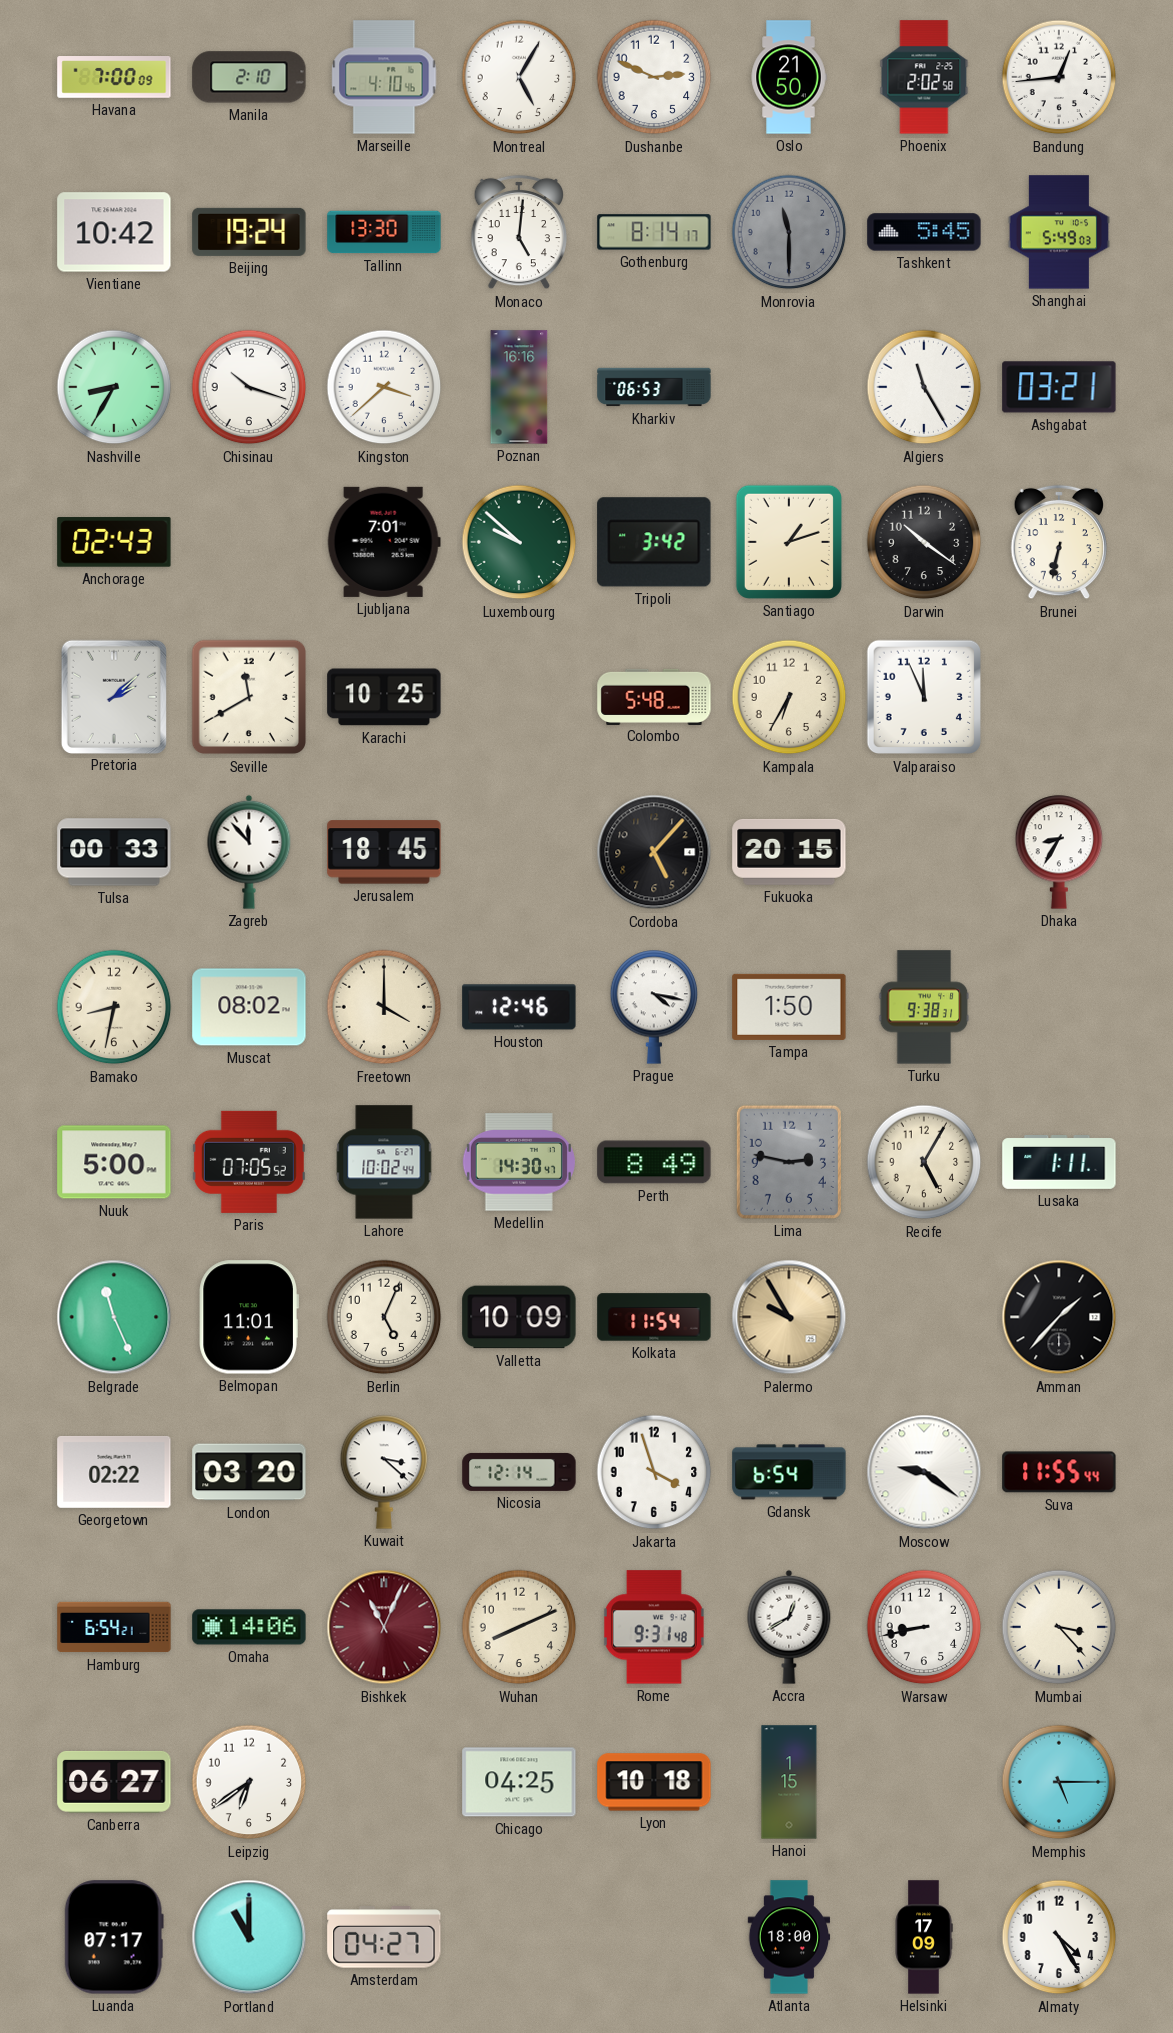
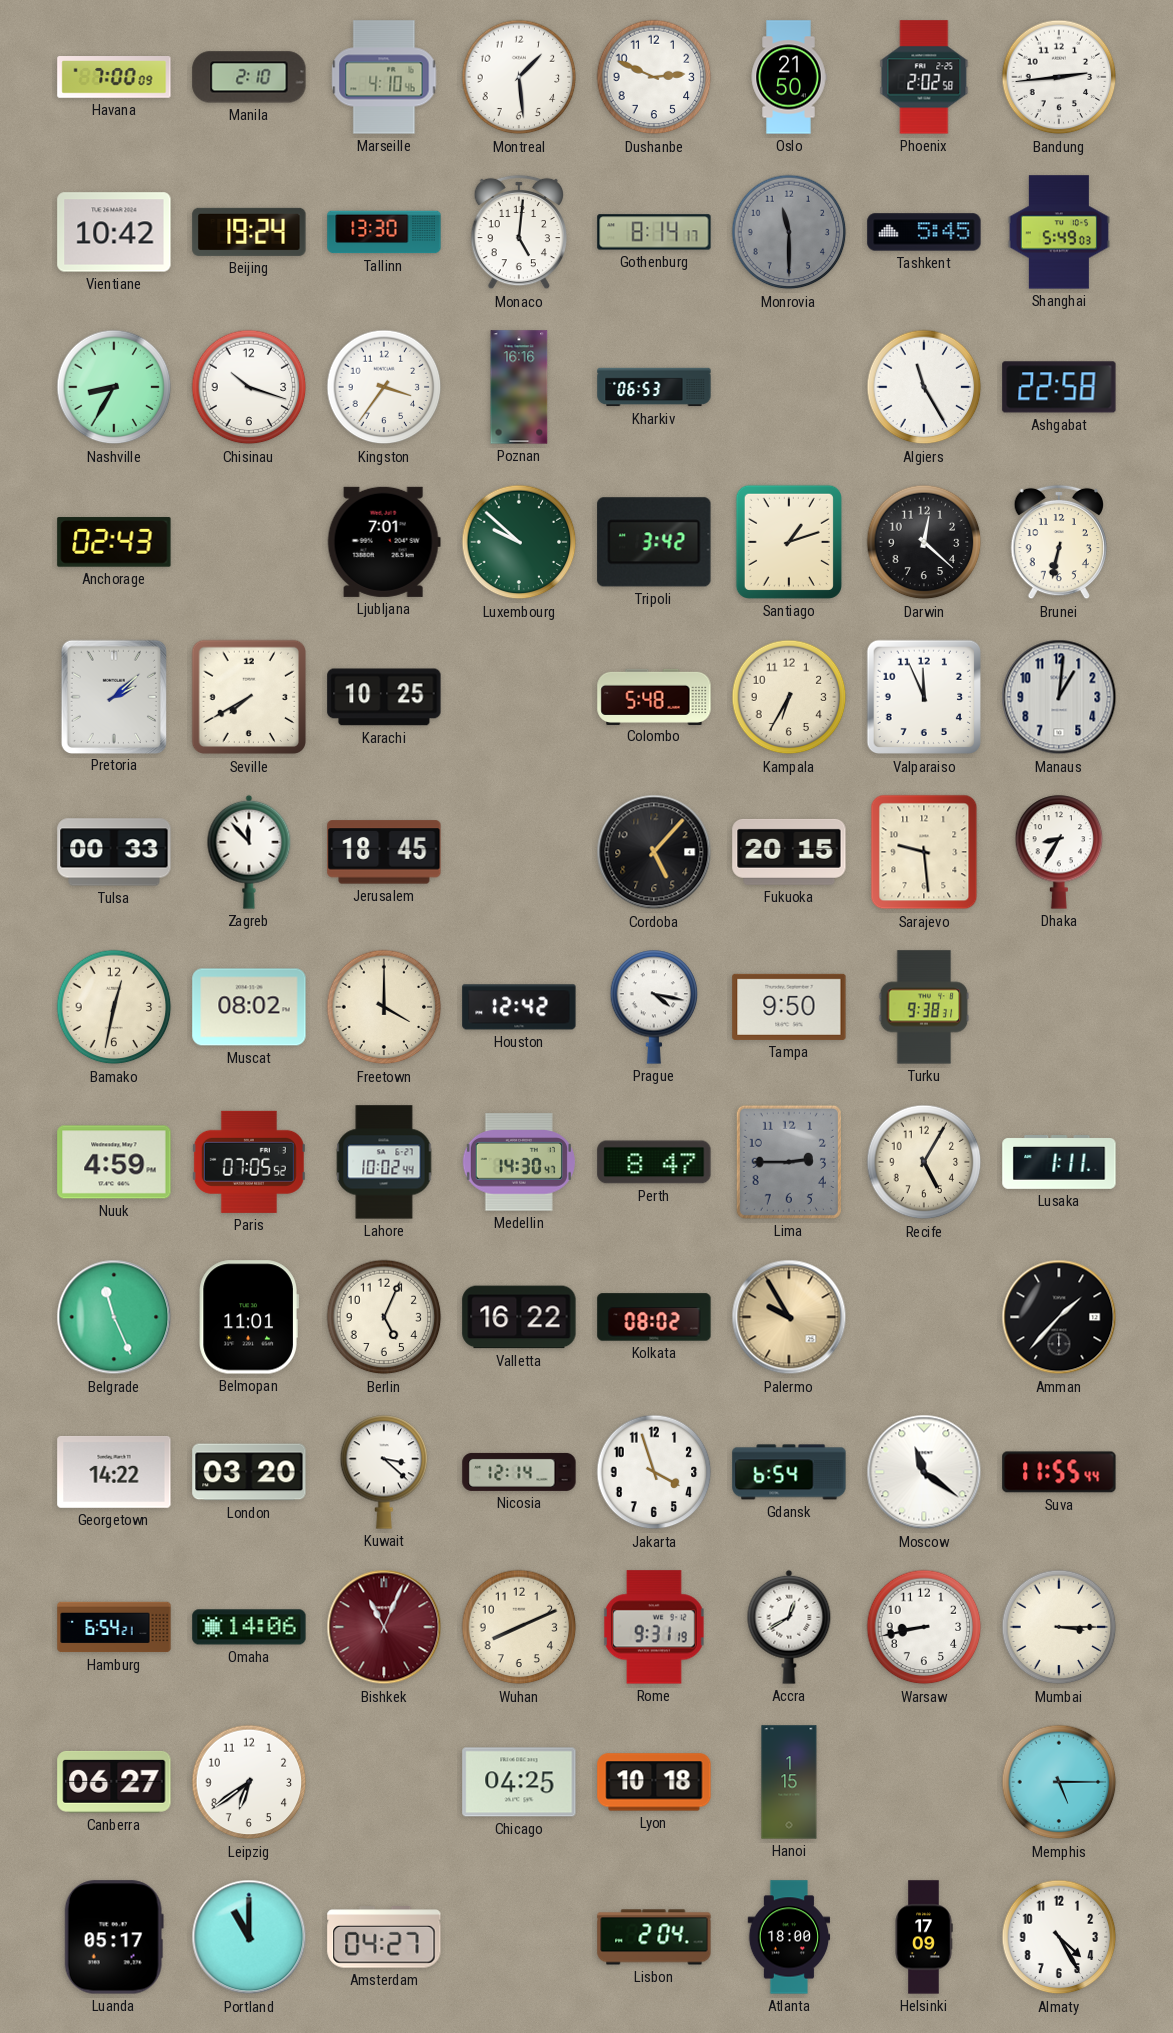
Montreal: 5:05 -> 1:29 (519, 77)
Bandung: 12:44 -> 2:44 (1059, 77)
Kingston: 3:38 -> 3:36 (384, 387)
Ashgabat: 03:21 -> 22:58 (1059, 387)
Darwin: 10:21 -> 12:22 (924, 542)
Seville: 11:40 -> 7:40 (249, 697)
Manaus: none -> 1:01 (1059, 697)
Sarajevo: none -> 9:29 (924, 852)
Bamako: 8:32 -> 12:32 (114, 1007)
Houston: 12:46 -> 12:42 (519, 1007)
Tampa: 1:50 -> 9:50 (789, 1007)
Nuuk: 5:00 -> 4:59 (114, 1162)
Perth: 8:49 -> 8:47 (654, 1162)
Lima: 2:47 -> 2:45 (789, 1162)
Valletta: 10:09 -> 16:22 (519, 1317)
Kolkata: 11:54 -> 08:02 (654, 1317)
Georgetown: 02:22 -> 14:22 (114, 1472)
Moscow: 9:21 -> 11:21 (924, 1472)
Rome: 9:31:48 -> 9:31:19 (654, 1627)
Mumbai: 3:23 -> 3:15 (1059, 1627)
Luanda: 07:17 -> 05:17 (114, 1937)
Lisbon: none -> 2:04 (654, 1937)
